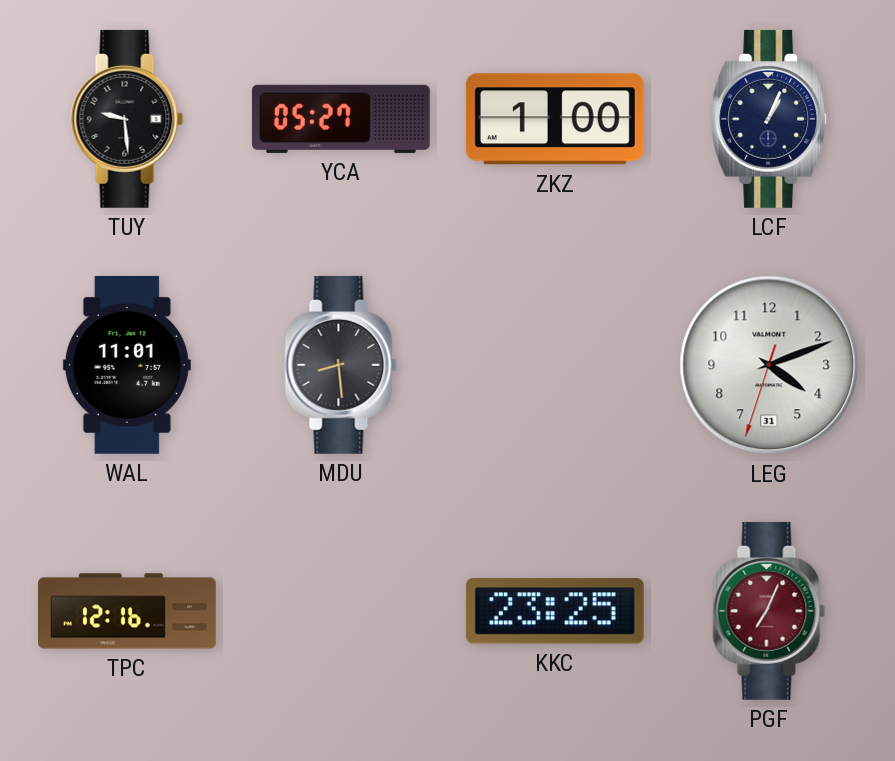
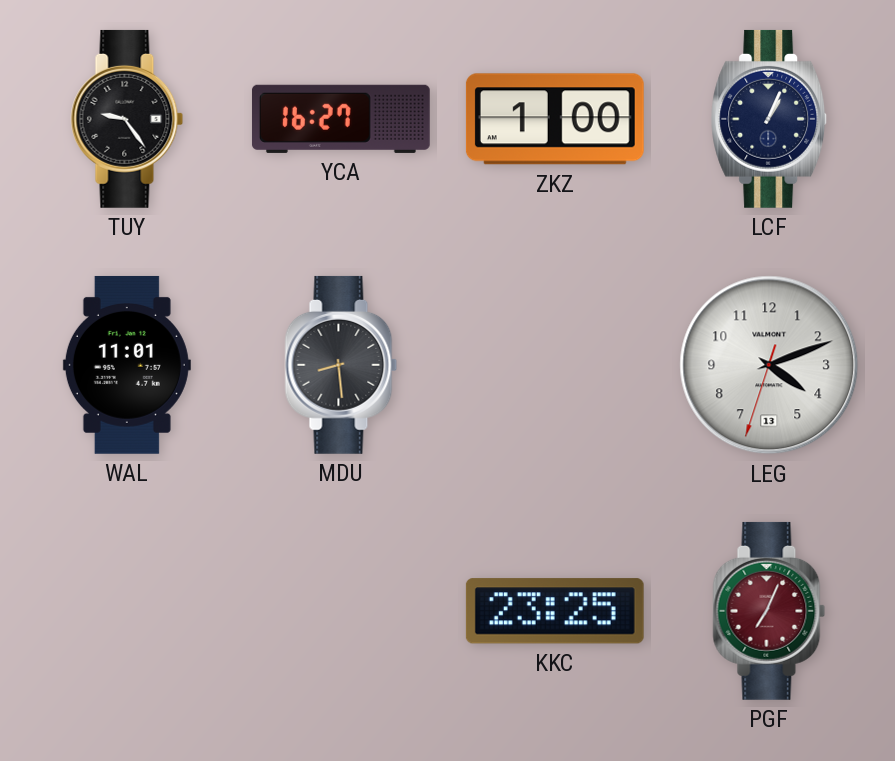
TUY: 9:29 -> 9:24 (127, 119)
YCA: 05:27 -> 16:27 (341, 119)
LEG date: 31 -> 13 (769, 365)
TPC: 12:16 -> none (128, 611)
